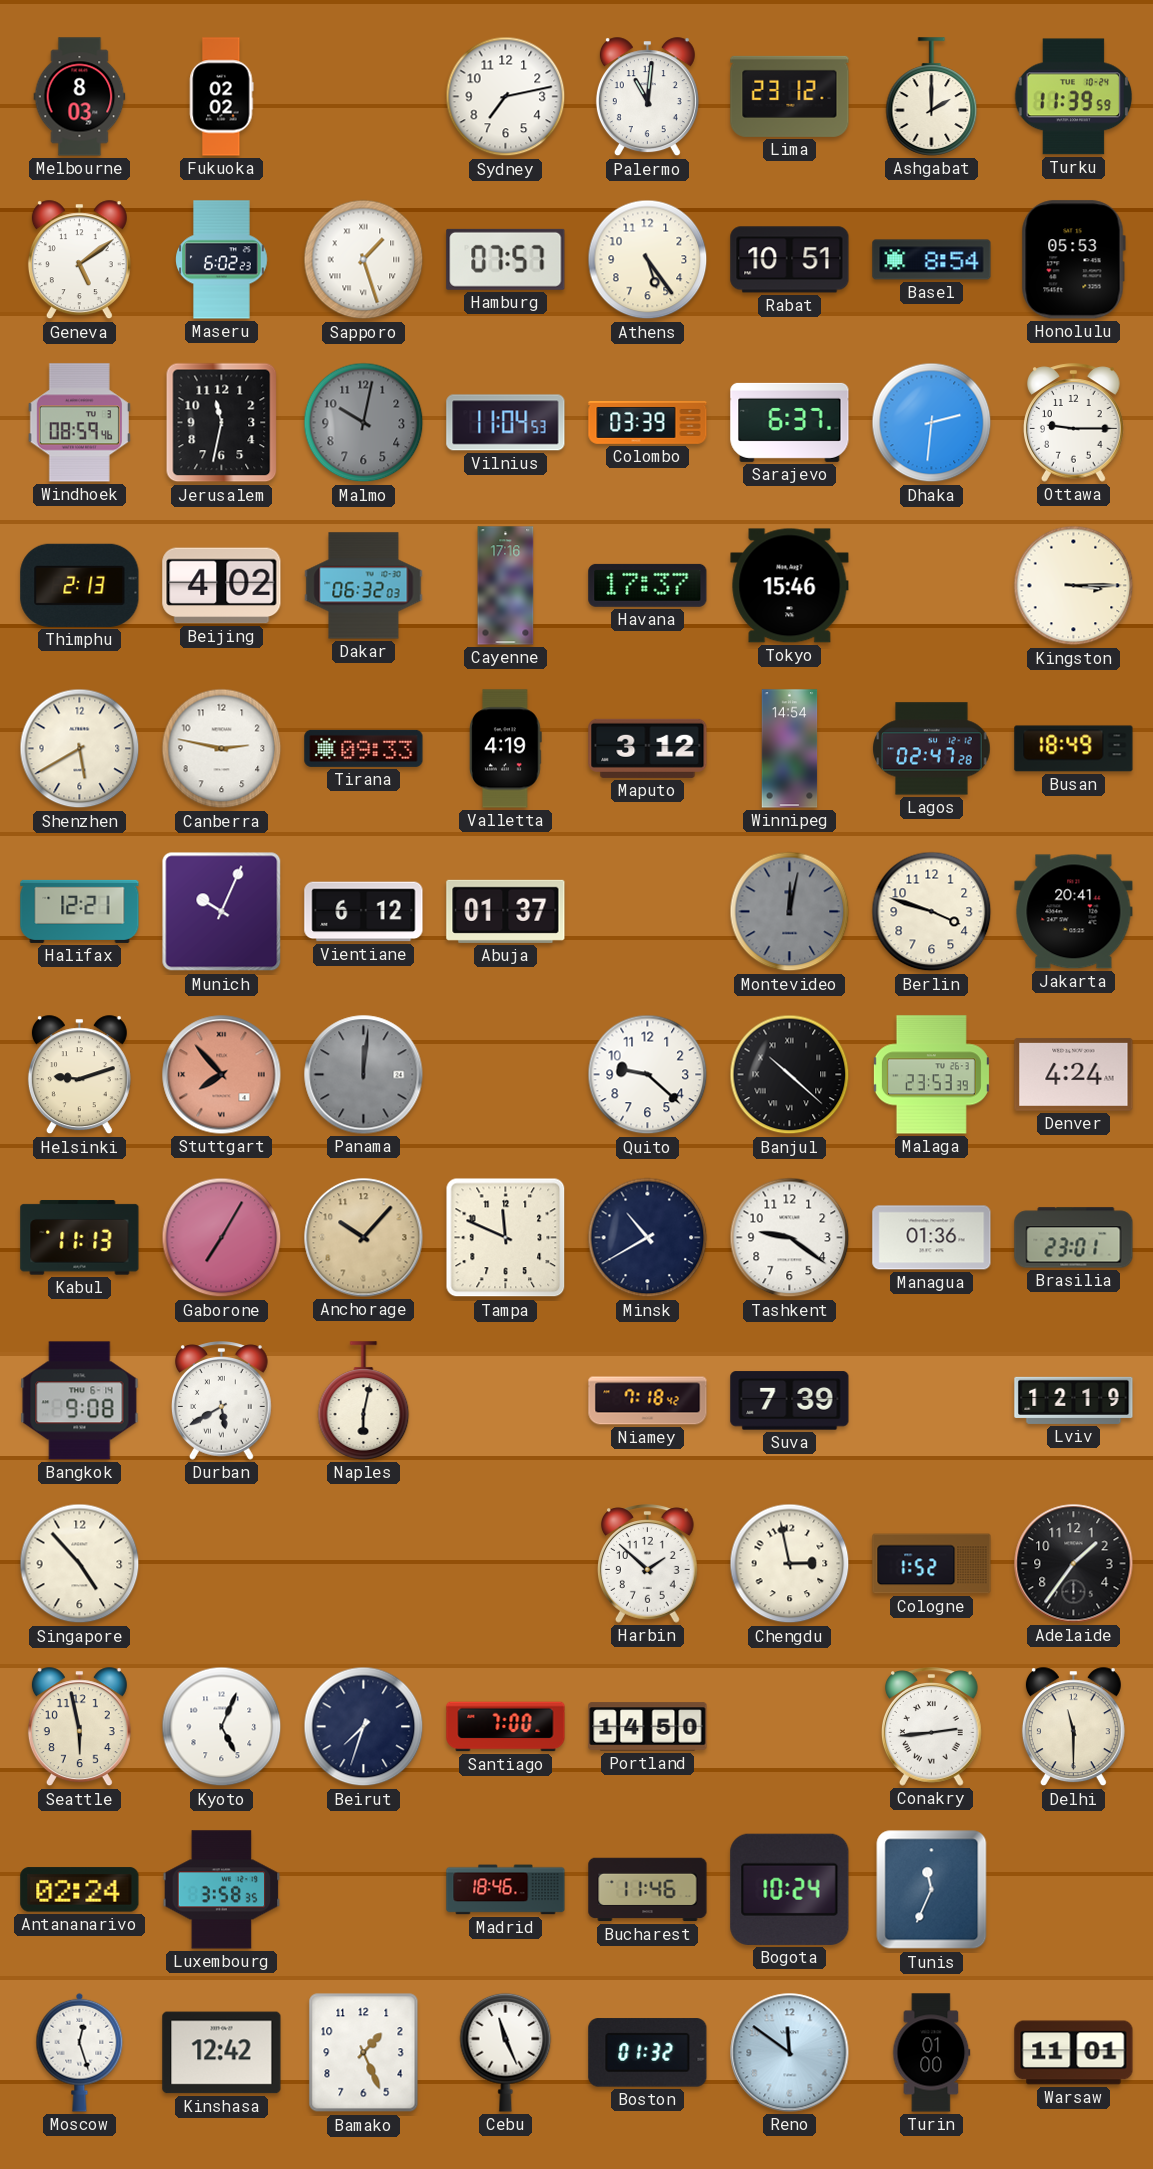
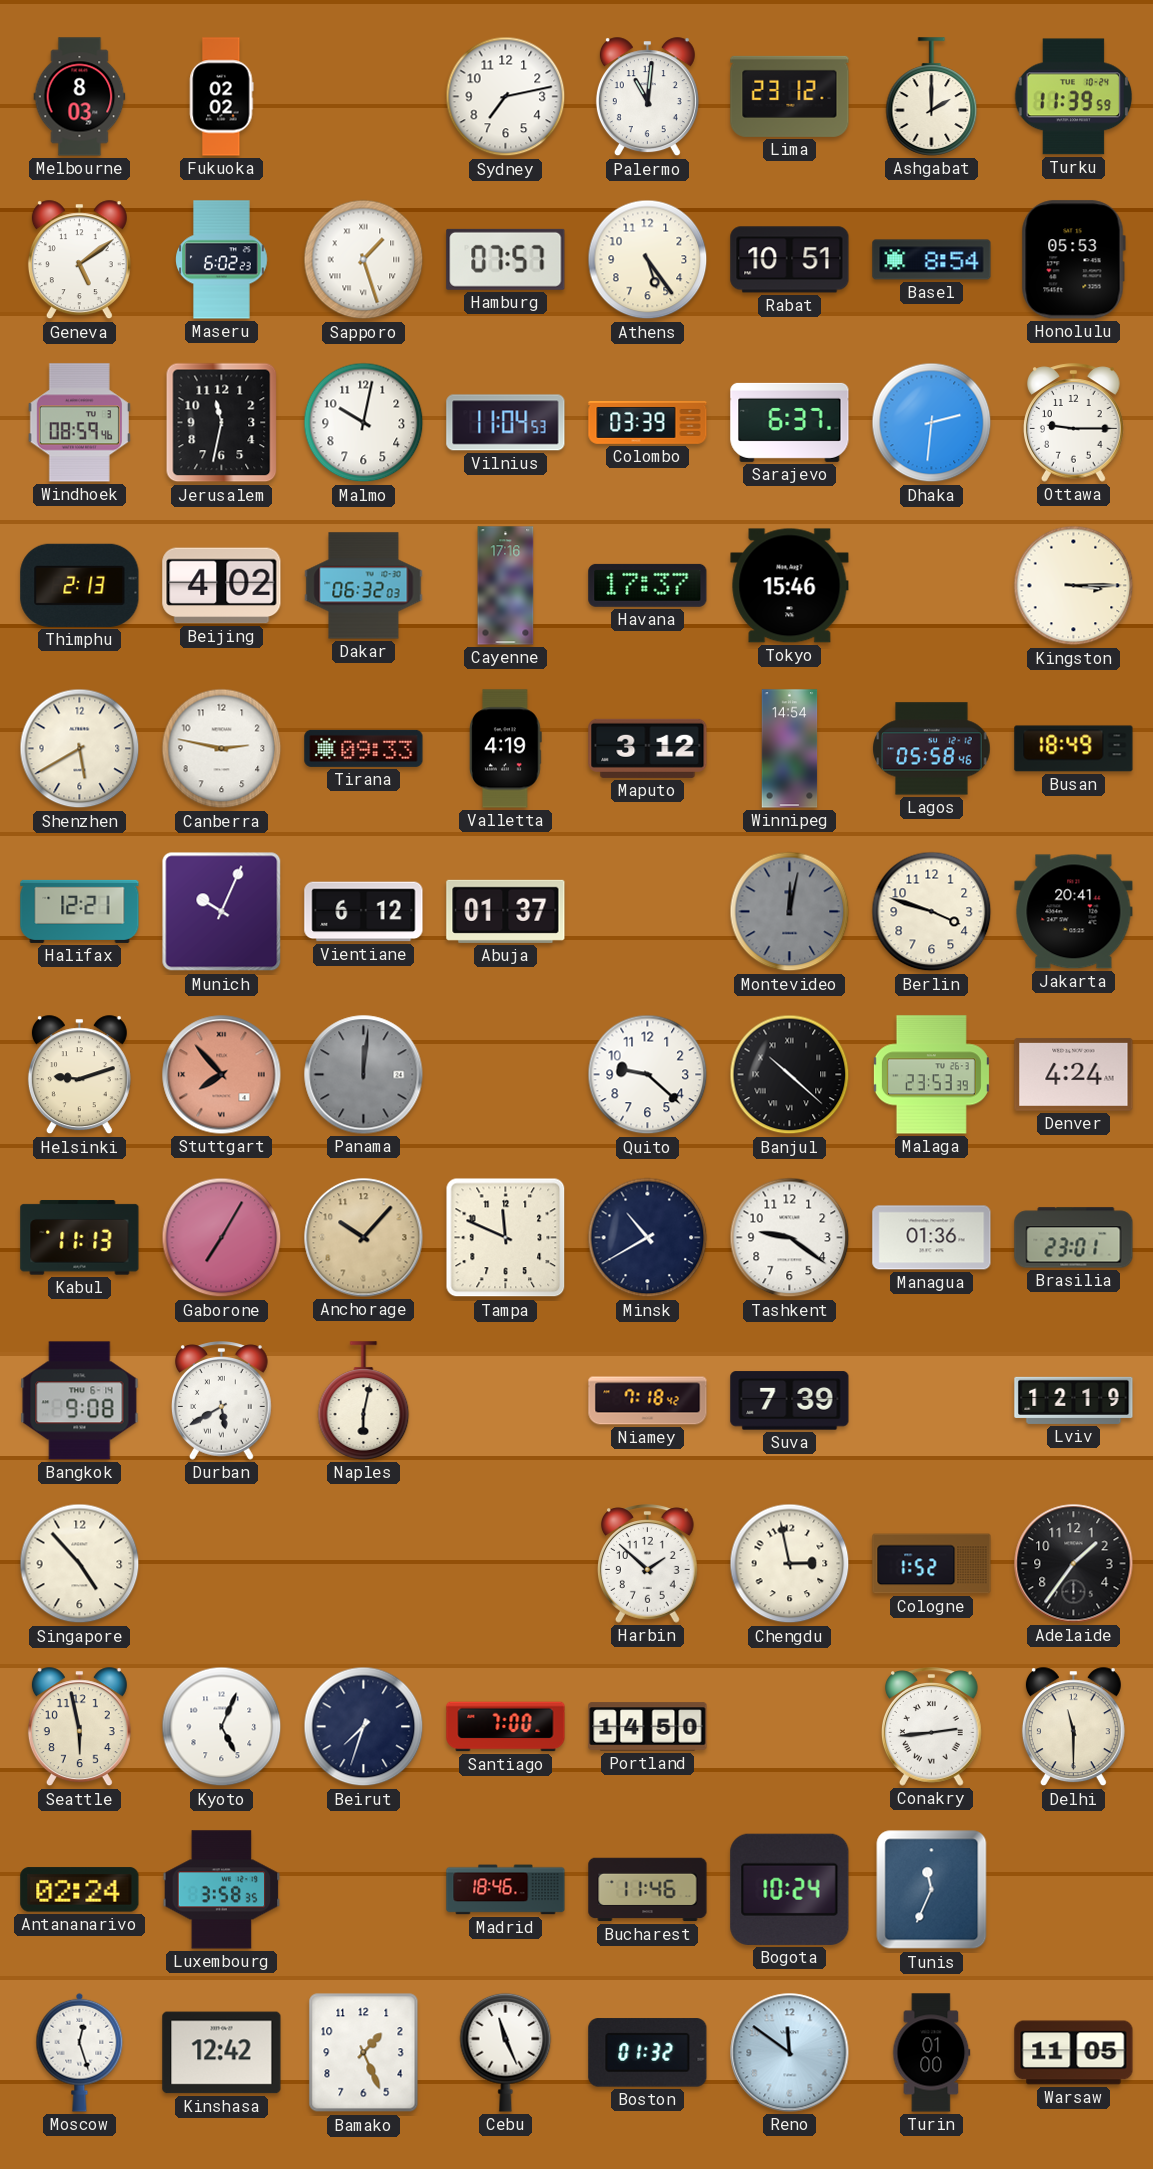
Malmo dial: grey -> white (364, 423)
Lagos: 02:47 -> 05:58 (932, 749)
Warsaw: 11:01 -> 11:05 (1074, 2053)
